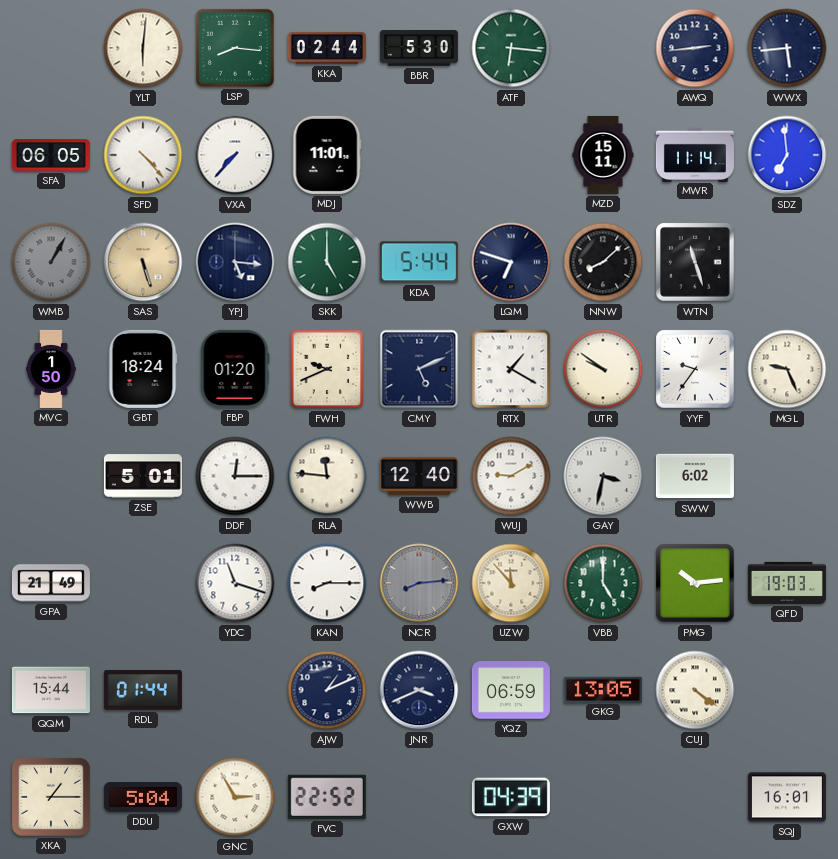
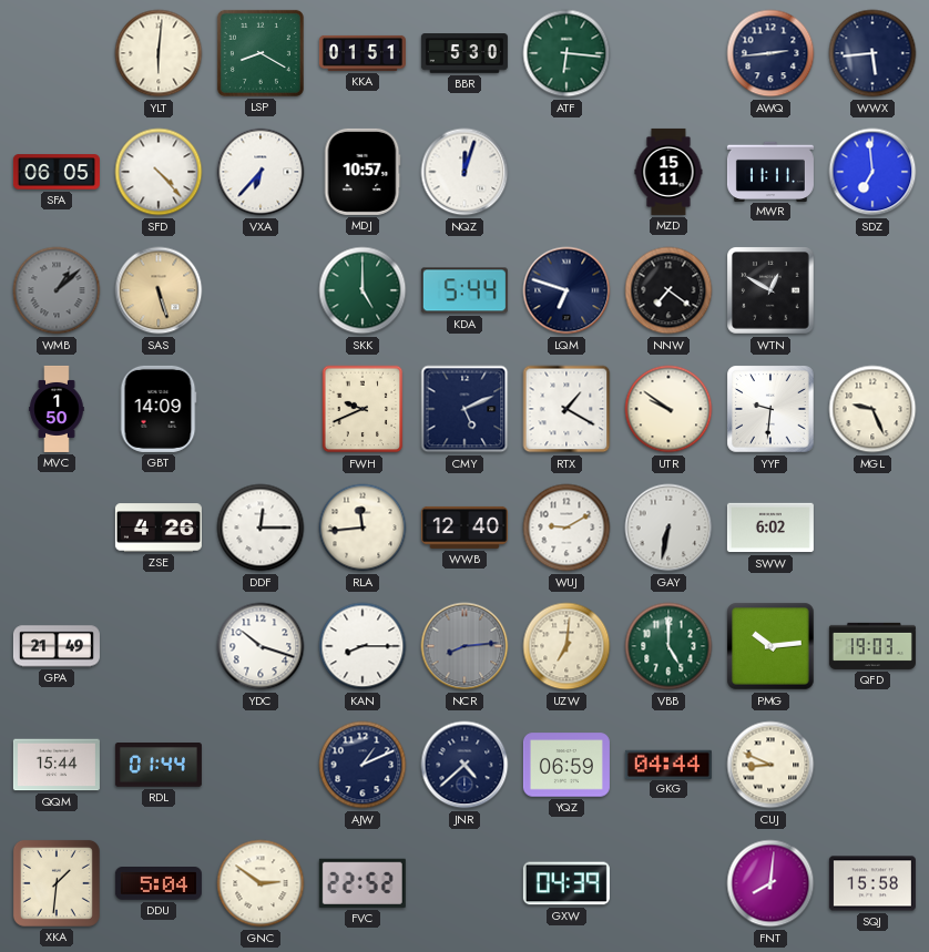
LSP: 8:16 -> 8:20 (261, 53)
KKA: 02:44 -> 01:51 (363, 53)
VXA: 7:37 -> 6:37 (261, 172)
MDJ: 11:01 -> 10:57 (363, 172)
NQZ: none -> 12:03 (465, 172)
MWR: 11:14 -> 11:11 (770, 171)
WMB: 1:05 -> 1:08 (57, 290)
YPJ: 5:16 -> none (235, 262)
NNW: 8:08 -> 7:21 (668, 290)
WTN: 11:27 -> 12:50 (770, 290)
GBT: 18:24 -> 14:09 (159, 409)
FBP: 01:20 -> none (235, 369)
YYF: 9:36 -> 9:31 (770, 409)
ZSE: 5:01 -> 4:26 (159, 528)
RLA: 11:46 -> 11:44 (363, 528)
GAY: 3:32 -> 6:32 (668, 528)
YDC: 11:18 -> 10:18 (261, 646)
UZW: 11:53 -> 7:01 (566, 646)
JNR: 3:41 -> 4:38 (465, 765)
GKG: 13:05 -> 04:44 (668, 764)
CUJ: 4:21 -> 8:49 (770, 765)
XKA: 1:15 -> 1:31 (57, 883)
GNC: 2:55 -> 2:51 (261, 883)
FNT: none -> 8:01 (770, 883)
SQJ: 16:01 -> 15:58 (872, 883)
